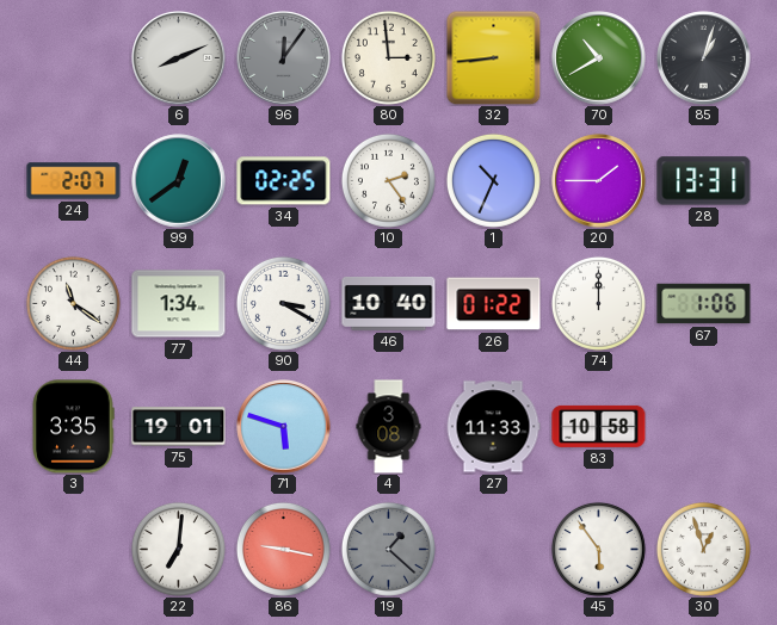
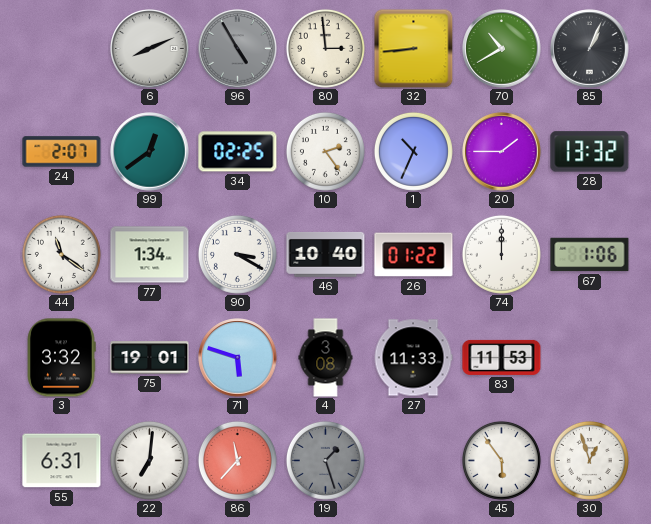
96: 12:06 -> 4:55 (238, 49)
85: 1:03 -> 1:04 (590, 49)
28: 13:31 -> 13:32 (590, 152)
3: 3:35 -> 3:32 (61, 358)
83: 10:58 -> 11:53 (502, 357)
55: none -> 6:31 (62, 461)
86: 9:17 -> 11:37 (237, 460)
19: 1:22 -> 1:27 (325, 460)
